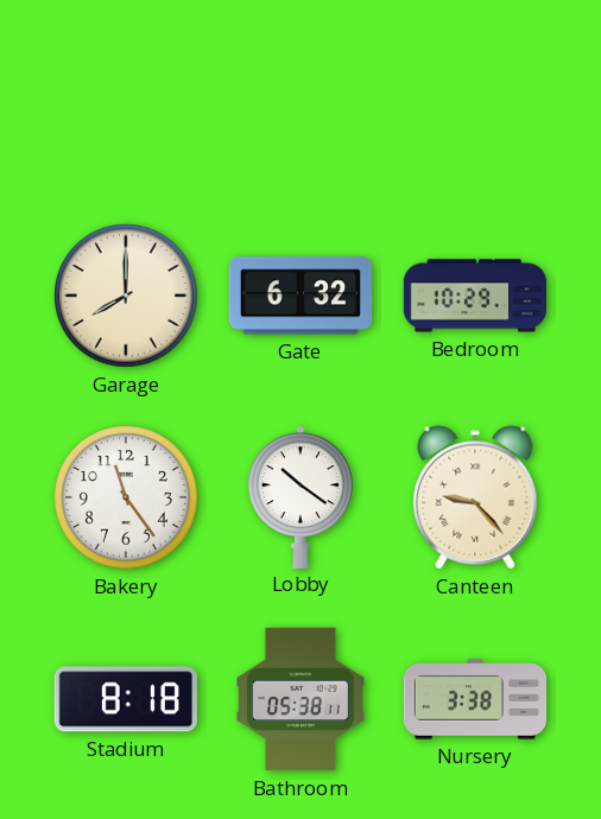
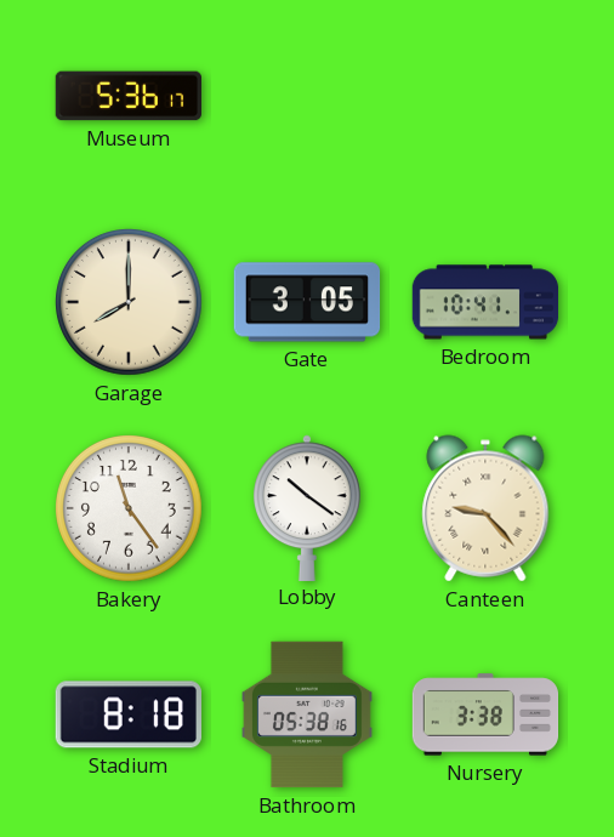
Museum: none -> 5:36 (127, 96)
Gate: 6:32 -> 3:05 (307, 302)
Bedroom: 10:29 -> 10:41 (485, 302)
Bathroom: 05:38:11 -> 05:38:16 (307, 714)
